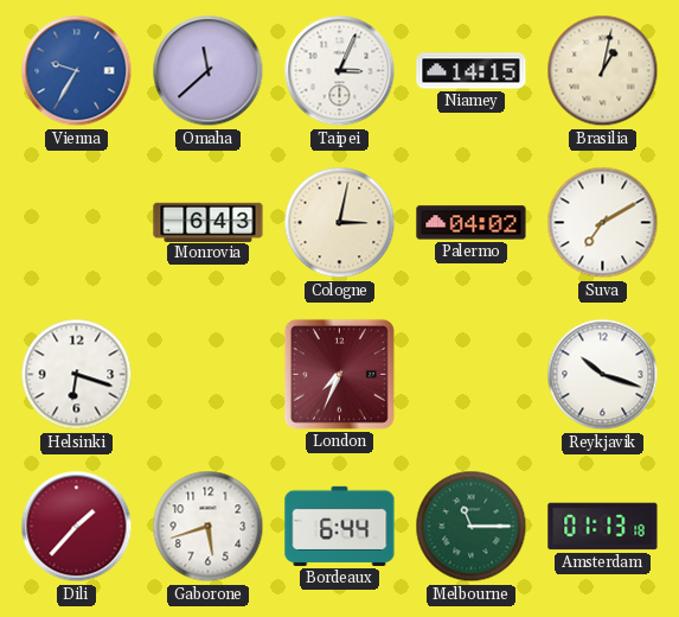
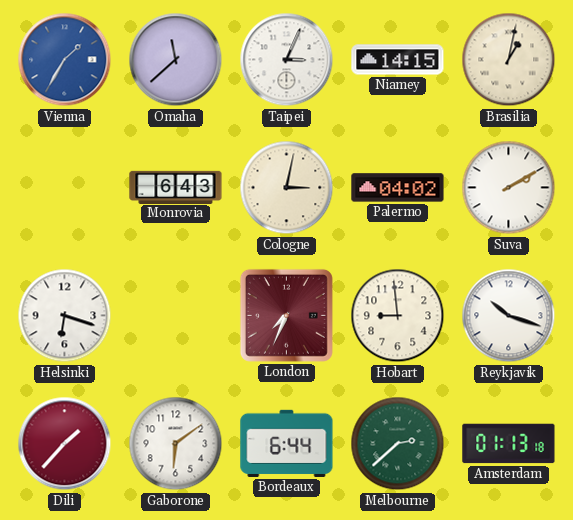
Vienna: 9:35 -> 1:35 (65, 60)
Suva: 7:10 -> 2:10 (509, 188)
Hobart: none -> 8:59 (398, 316)
Gaborone: 5:42 -> 6:09 (176, 444)
Melbourne: 11:15 -> 2:38 (398, 444)
